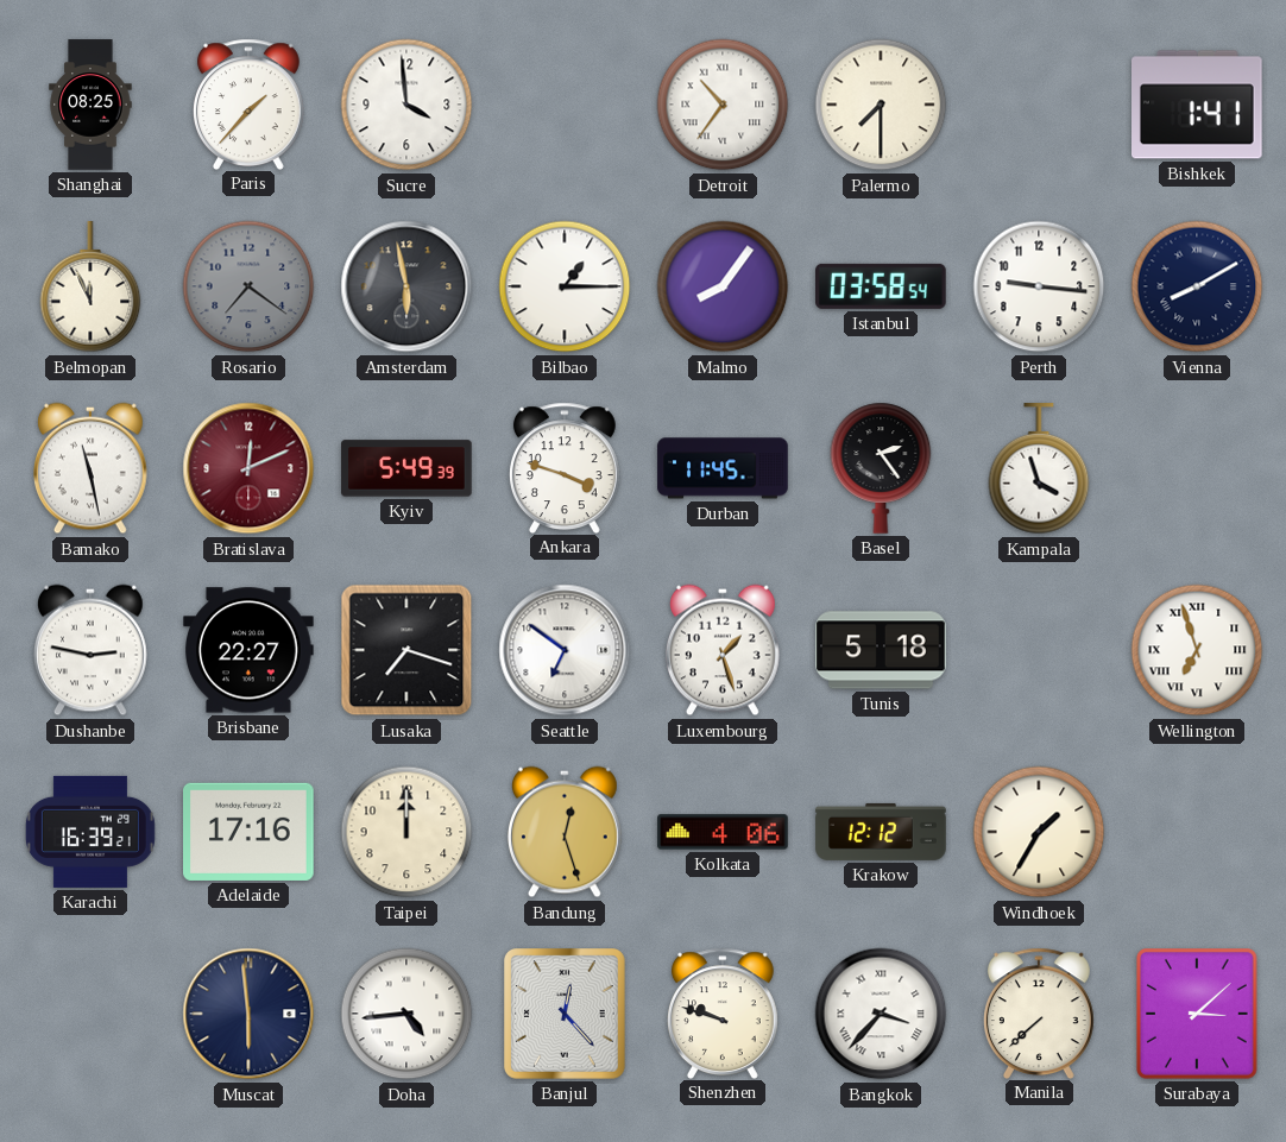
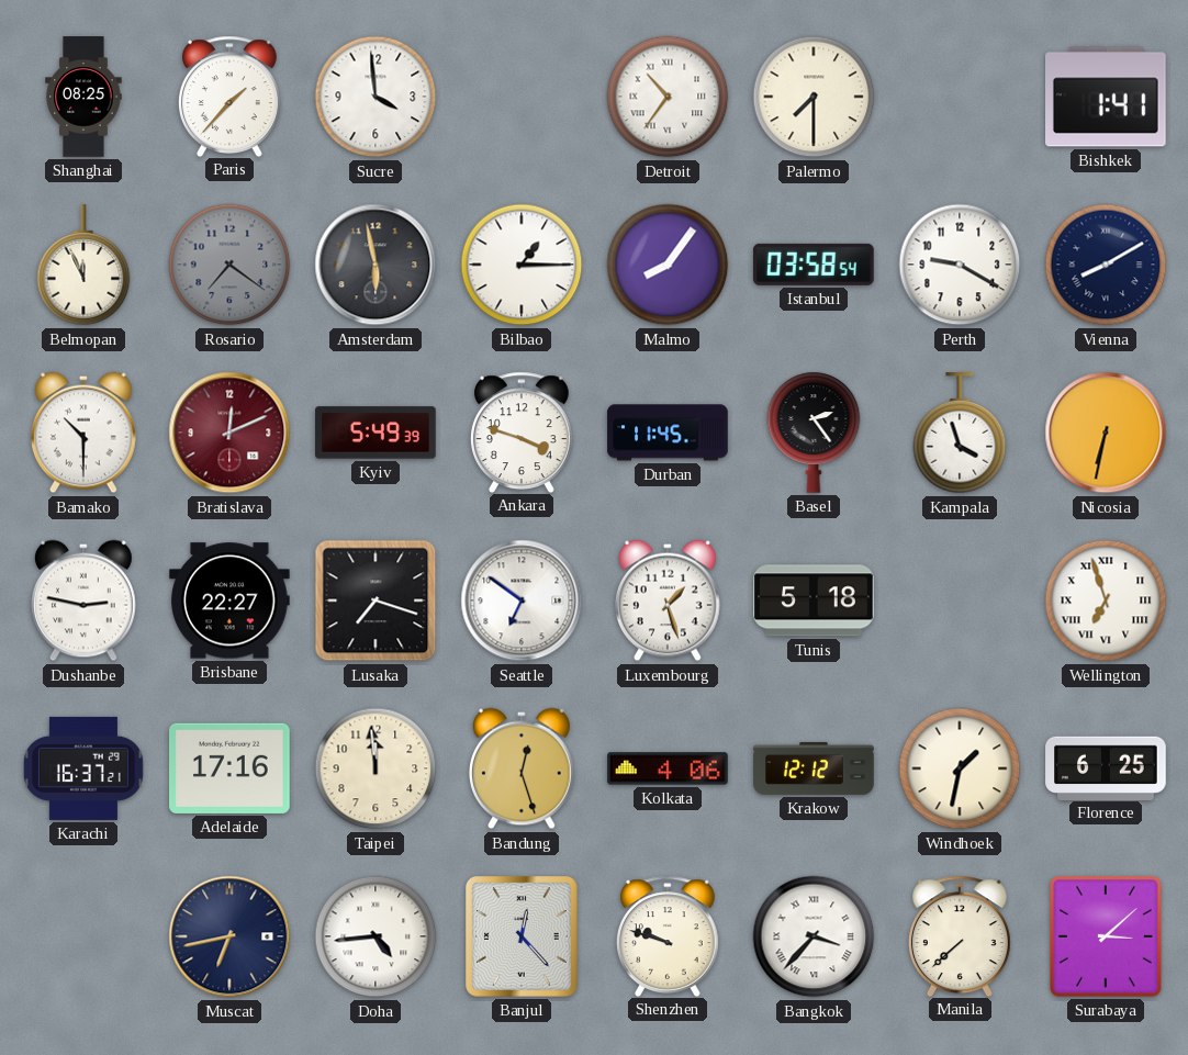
Perth: 9:16 -> 9:20 (960, 265)
Bamako: 11:28 -> 10:30 (83, 433)
Nicosia: none -> 6:32 (1106, 433)
Karachi: 16:39 -> 16:37 (83, 768)
Taipei: 12:00 -> 11:59 (376, 768)
Windhoek: 1:35 -> 1:32 (960, 768)
Florence: none -> 6:25 (1106, 767)
Muscat: 5:59 -> 6:43 (229, 936)
